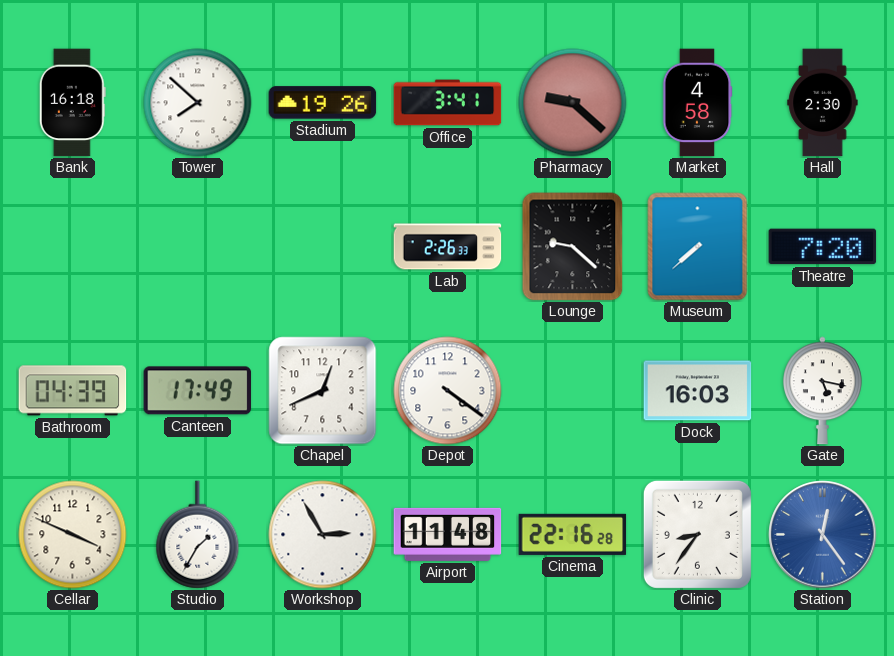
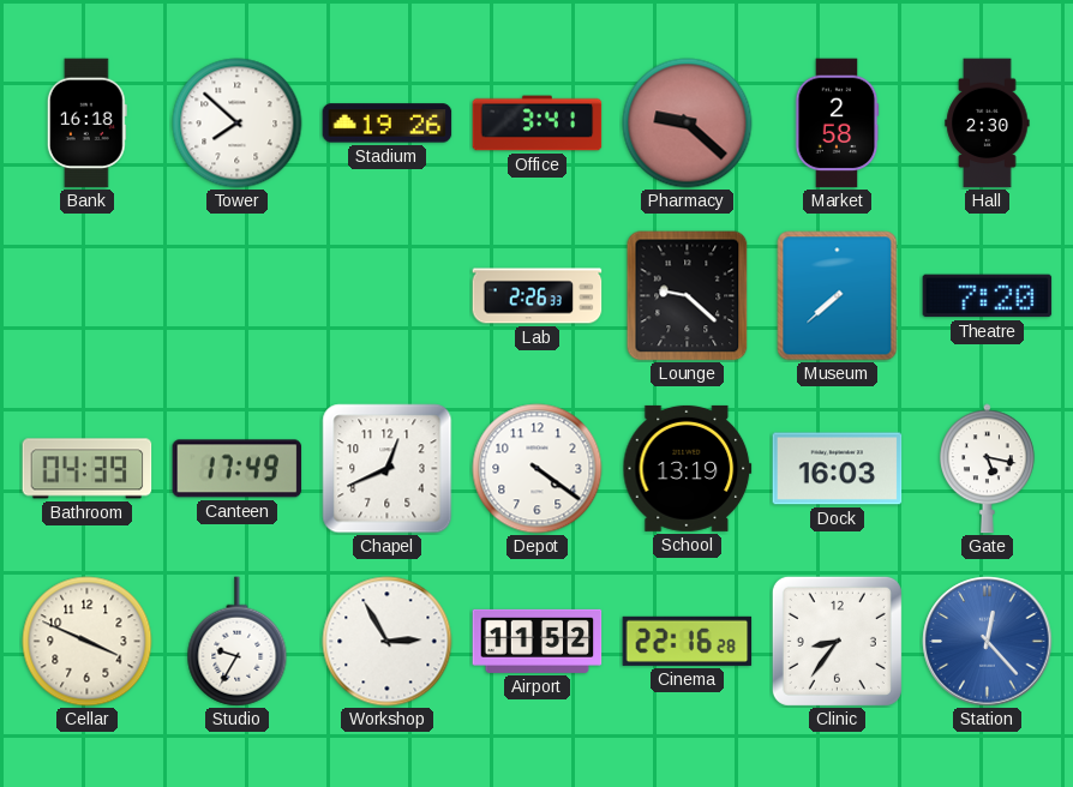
Market: 4:58 -> 2:58 (837, 124)
School: none -> 13:19 (688, 468)
Studio: 1:35 -> 9:35 (238, 642)
Airport: 11:48 -> 11:52 (538, 641)
Station: 12:24 -> 12:23 (988, 642)
